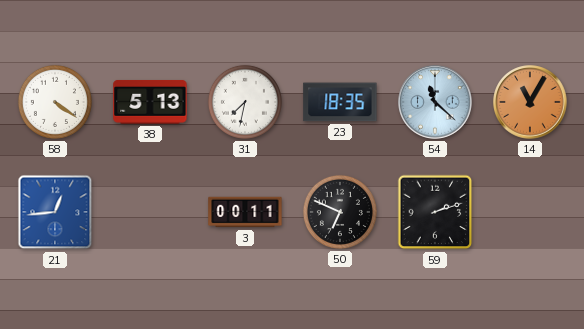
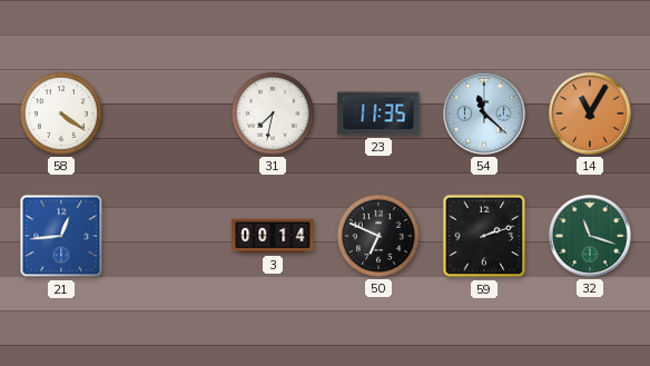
38: 5:13 -> none (150, 102)
23: 18:35 -> 11:35 (378, 113)
3: 00:11 -> 00:14 (273, 236)
32: none -> 11:18 (590, 236)
